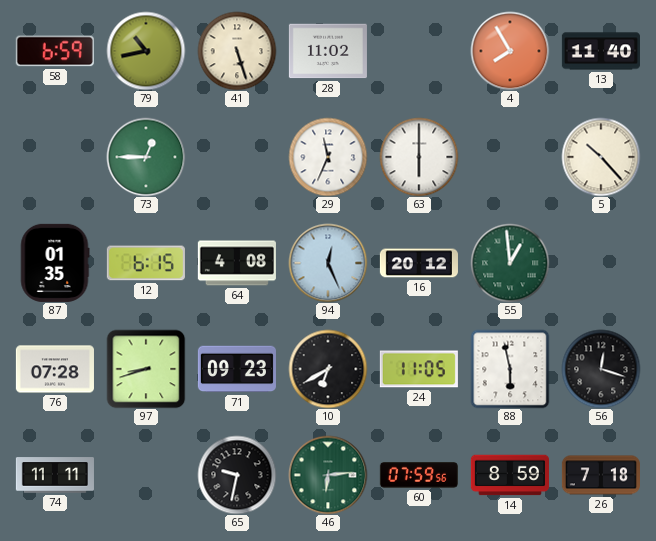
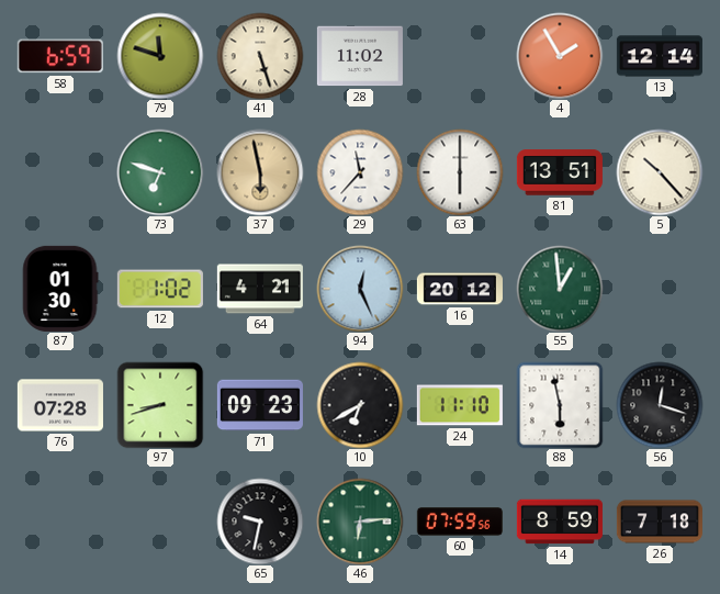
79: 10:43 -> 11:48 (160, 56)
4: 7:55 -> 1:55 (560, 56)
13: 11:40 -> 12:14 (660, 56)
73: 12:45 -> 6:48 (160, 172)
37: none -> 5:58 (260, 172)
29: 11:34 -> 11:37 (360, 172)
81: none -> 13:51 (560, 172)
87: 01:35 -> 01:30 (60, 289)
12: 6:15 -> 1:02 (160, 289)
64: 4:08 -> 4:21 (260, 289)
24: 11:05 -> 11:10 (460, 405)
74: 11:11 -> none (55, 475)
